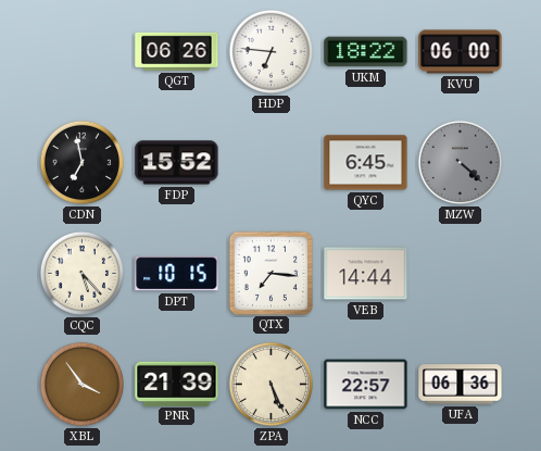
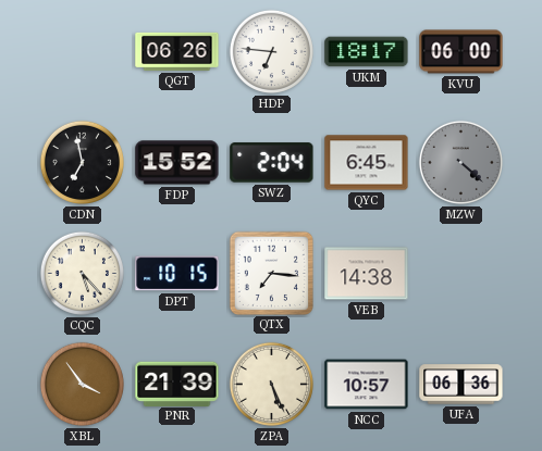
UKM: 18:22 -> 18:17 (367, 52)
SWZ: none -> 2:04 (272, 163)
VEB: 14:44 -> 14:38 (367, 274)
NCC: 22:57 -> 10:57 (367, 385)
